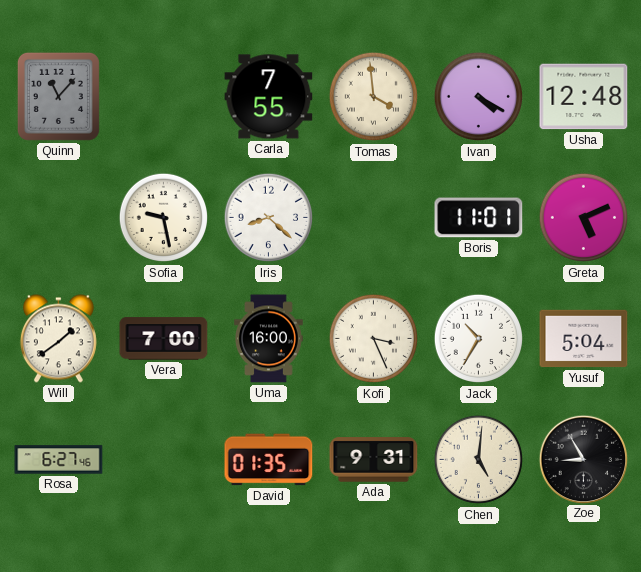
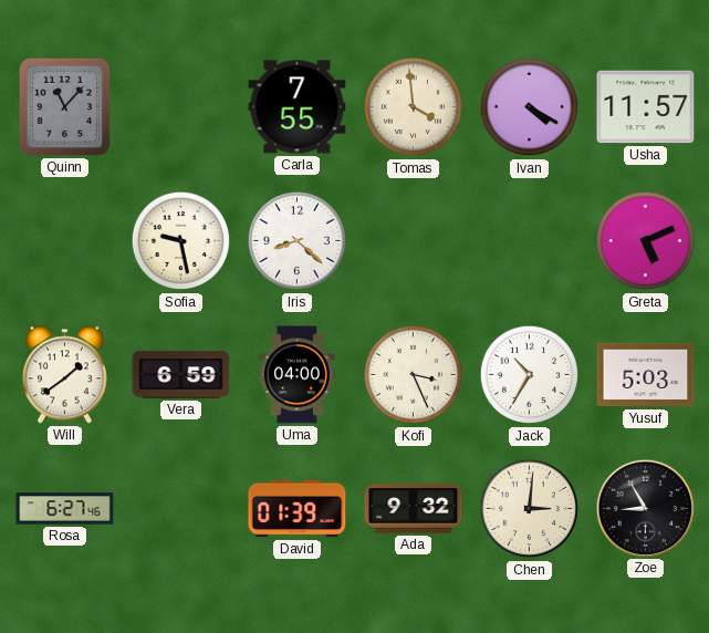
Usha: 12:48 -> 11:57 (646, 107)
Boris: 11:01 -> none (479, 218)
Vera: 7:00 -> 6:59 (181, 375)
Uma: 16:00 -> 04:00 (298, 375)
Yusuf: 5:04 -> 5:03 (646, 375)
David: 01:35 -> 01:39 (298, 509)
Ada: 9:31 -> 9:32 (414, 509)
Chen: 5:01 -> 3:01 (530, 509)
